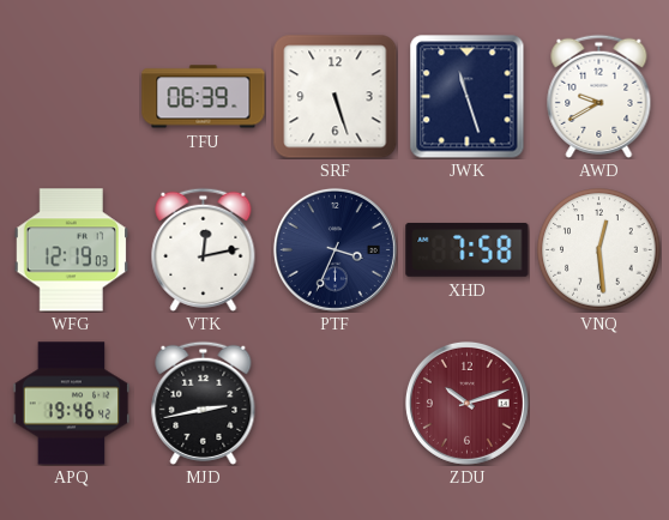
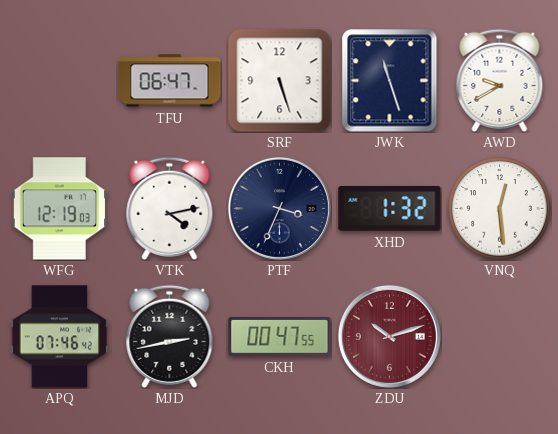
TFU: 06:39 -> 06:47 (170, 81)
VTK: 12:13 -> 4:13 (170, 208)
XHD: 7:58 -> 1:32 (390, 208)
APQ: 19:46 -> 07:46 (60, 337)
CKH: none -> 00:47 (280, 337)
